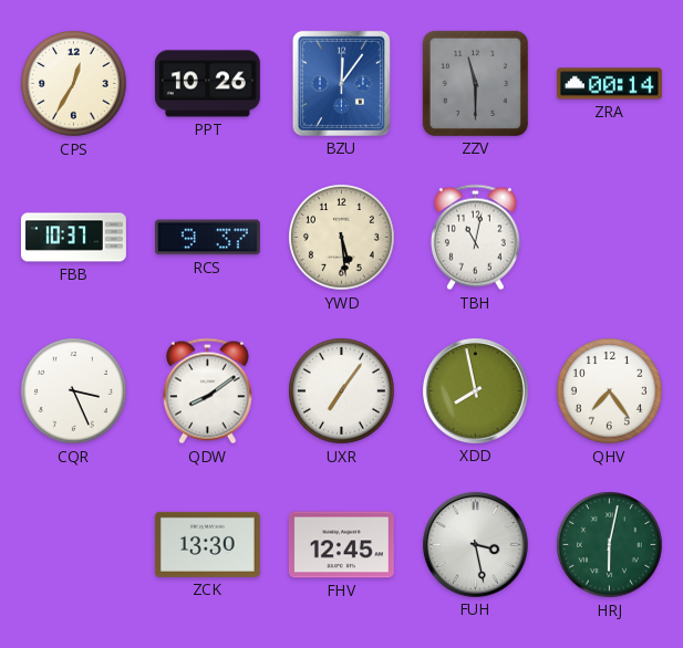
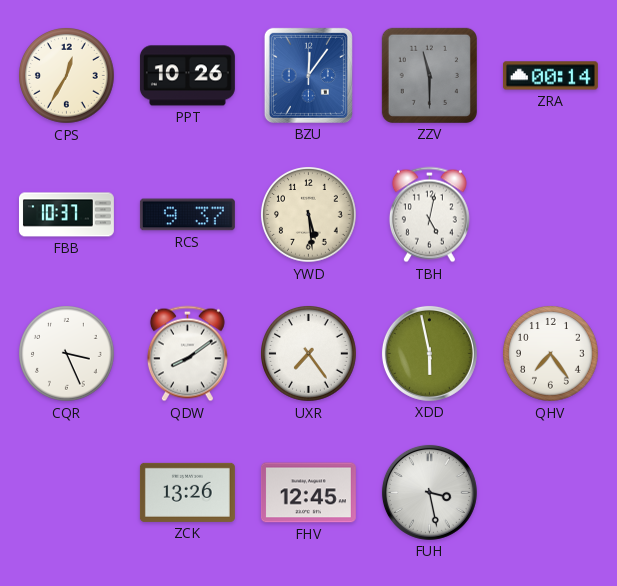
TBH: 11:02 -> 5:02 (429, 215)
UXR: 7:06 -> 7:24 (309, 354)
XDD: 7:58 -> 5:58 (429, 353)
ZCK: 13:30 -> 13:26 (187, 492)
HRJ: 6:02 -> none (610, 545)
